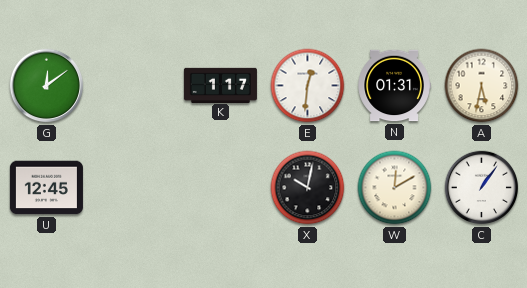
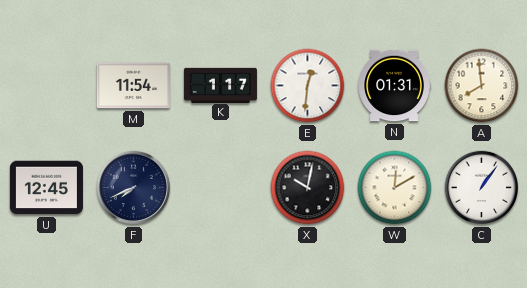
G: 12:09 -> none (47, 86)
M: none -> 11:54 (133, 86)
A: 5:32 -> 7:59 (482, 86)
F: none -> 7:41 (134, 188)
